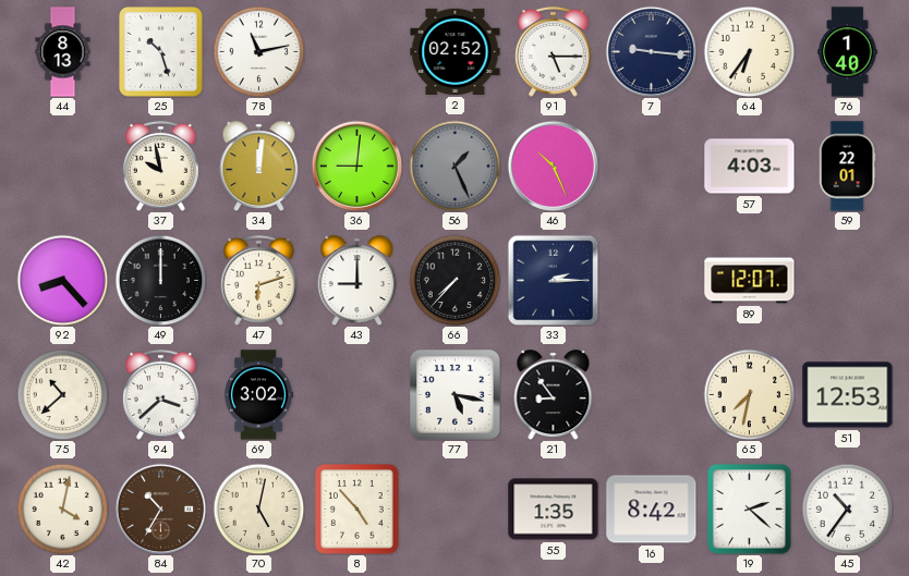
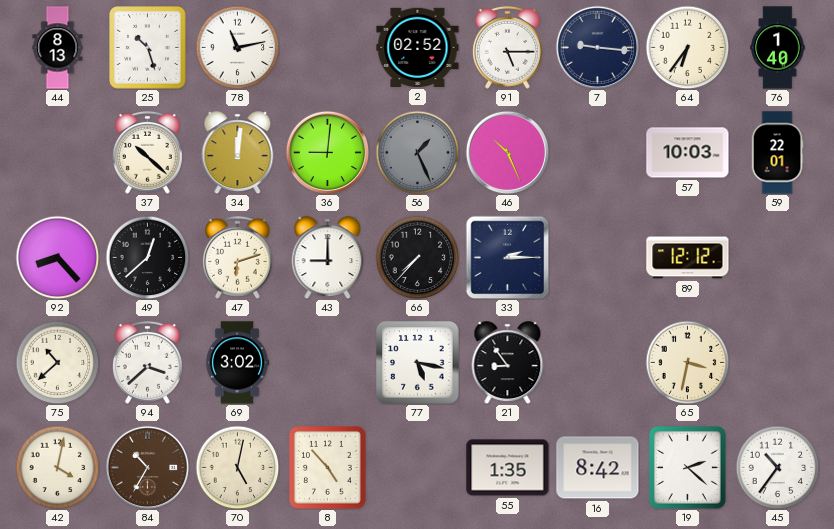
37: 9:58 -> 10:22 (147, 152)
57: 4:03 -> 10:03 (688, 153)
49: 12:00 -> 12:38 (147, 257)
89: 12:07 -> 12:12 (688, 258)
65: 7:32 -> 3:32 (687, 362)
51: 12:53 -> none (848, 395)
